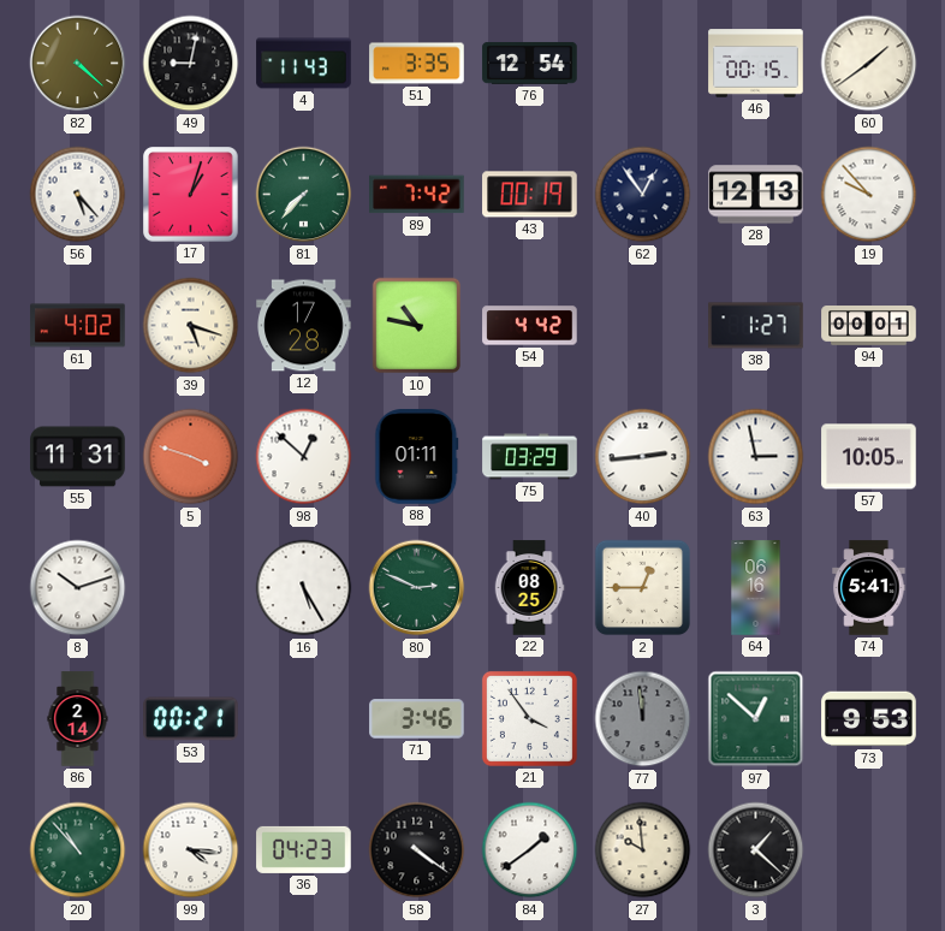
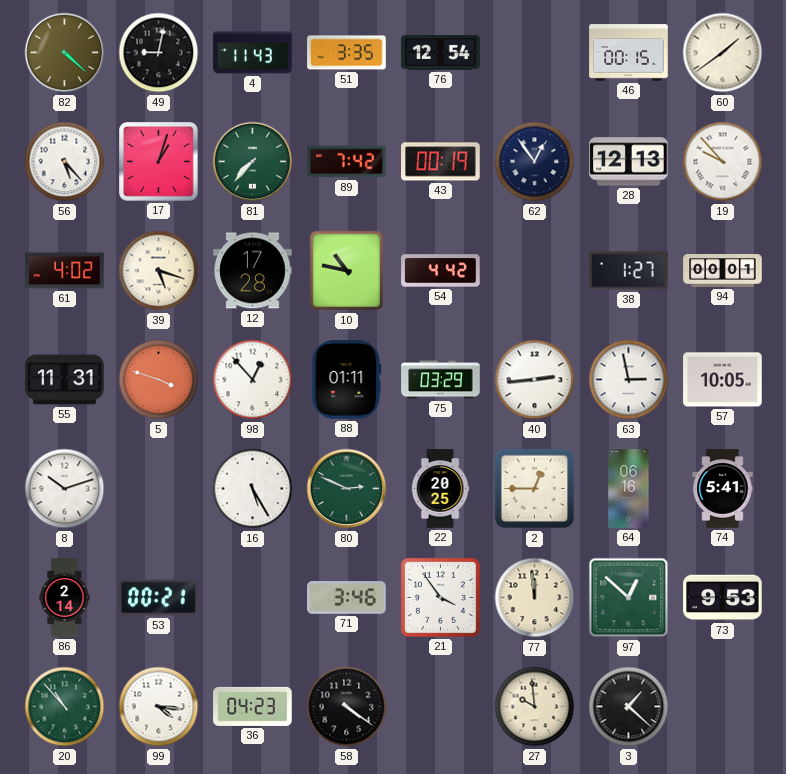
98: 12:52 -> 12:53 (253, 380)
22: 08:25 -> 20:25 (440, 489)
77 dial: grey -> cream (535, 598)
84: 1:39 -> none (530, 850)
